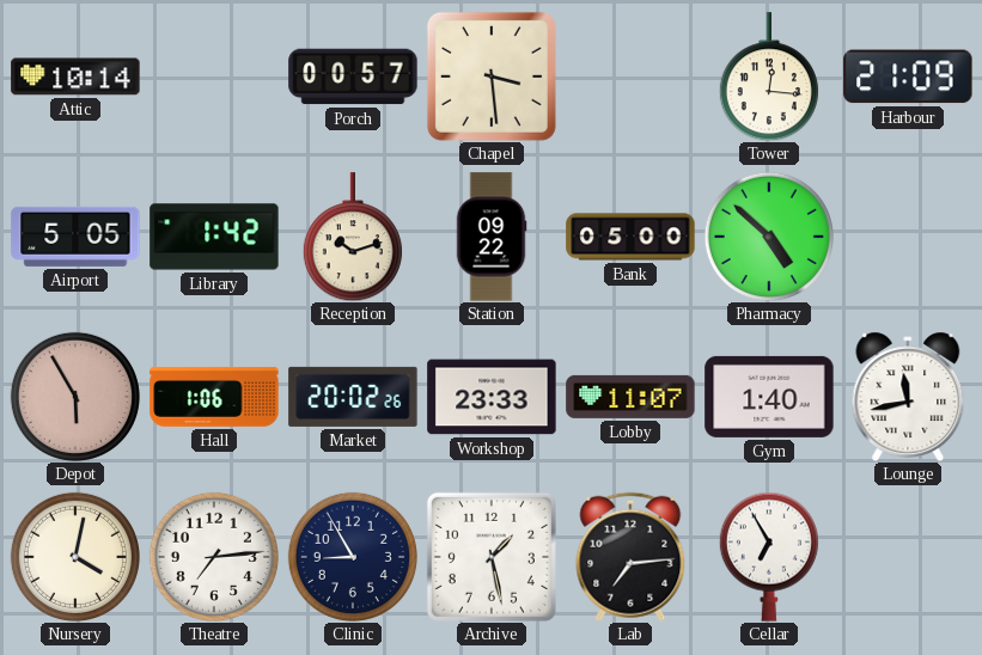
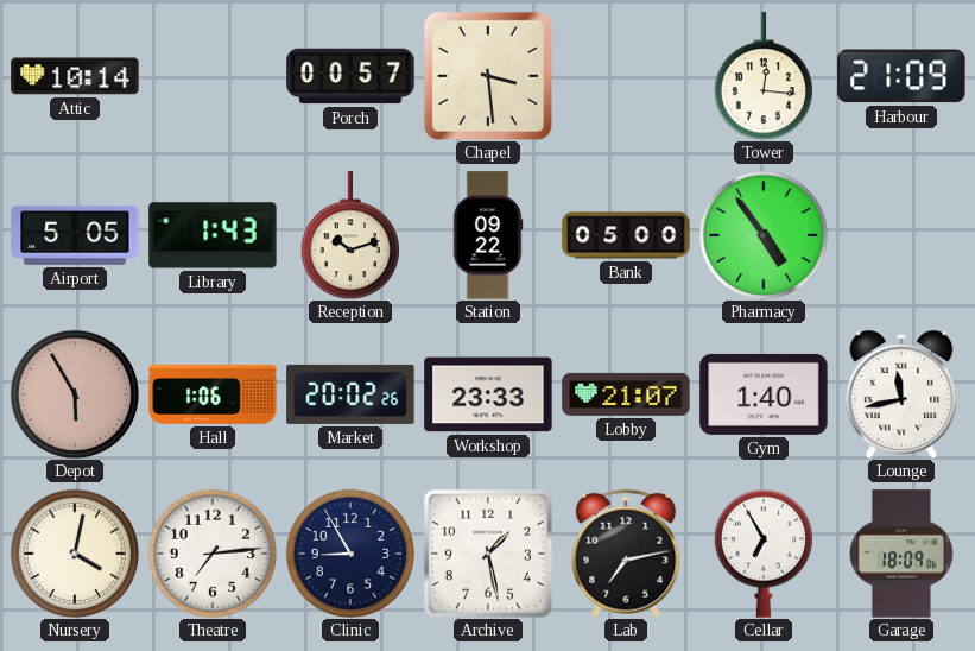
Library: 1:42 -> 1:43 (213, 235)
Pharmacy: 4:52 -> 4:54 (764, 235)
Lobby: 11:07 -> 21:07 (626, 394)
Lab: 7:14 -> 7:13 (626, 554)
Garage: none -> 18:09 (901, 554)
